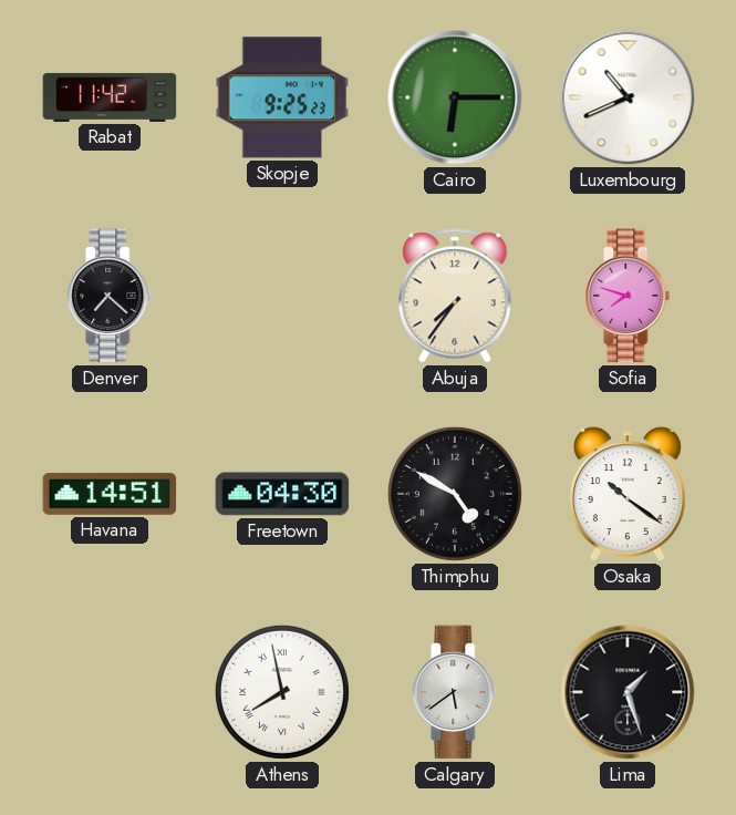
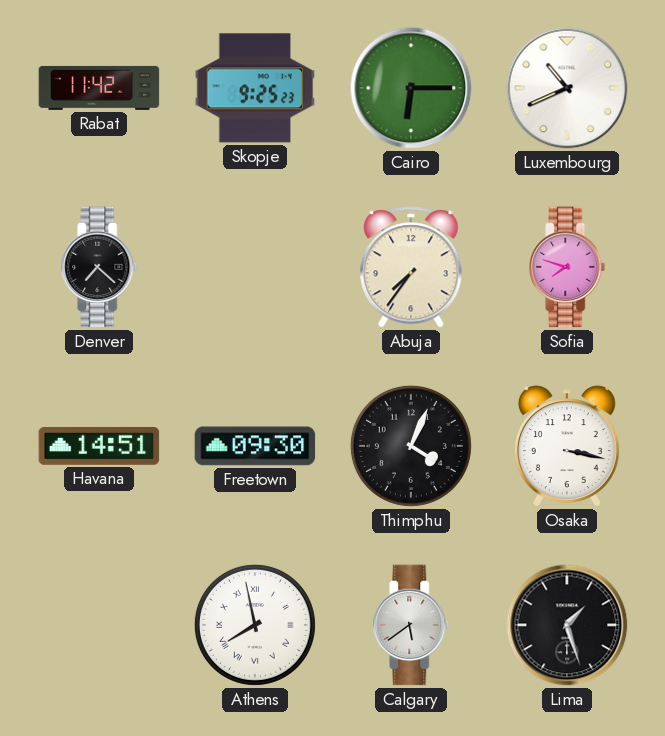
Freetown: 04:30 -> 09:30 (255, 446)
Thimphu: 4:50 -> 4:04 (411, 446)
Osaka: 10:21 -> 3:17 (567, 446)
